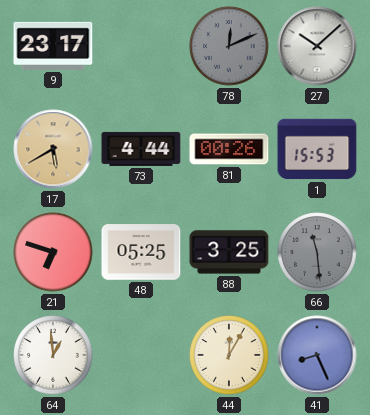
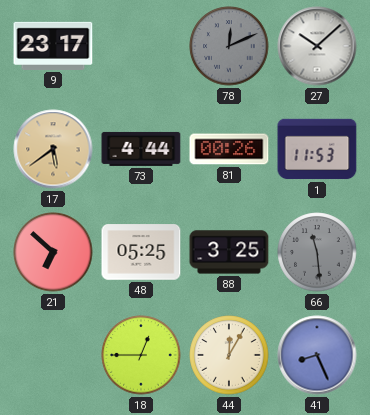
17: 5:40 -> 5:39 (53, 149)
1: 15:53 -> 11:53 (317, 149)
21: 6:48 -> 6:52 (53, 252)
64: 12:59 -> none (53, 355)
18: none -> 12:45 (141, 355)
